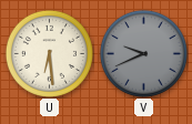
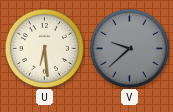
V: 9:41 -> 9:38 (129, 48)
